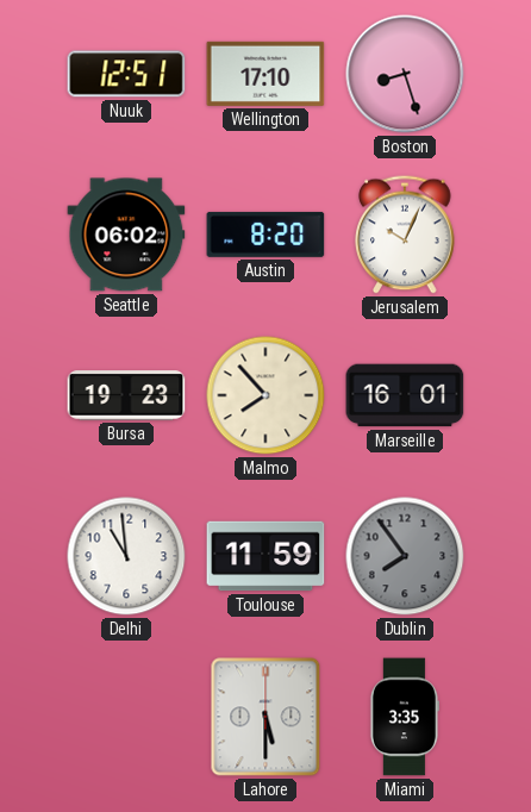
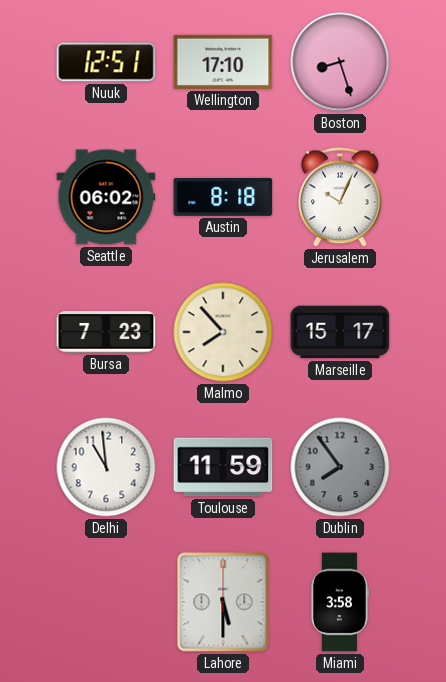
Austin: 8:20 -> 8:18 (223, 197)
Bursa: 19:23 -> 7:23 (106, 332)
Marseille: 16:01 -> 15:17 (340, 332)
Miami: 3:35 -> 3:58 (339, 602)
